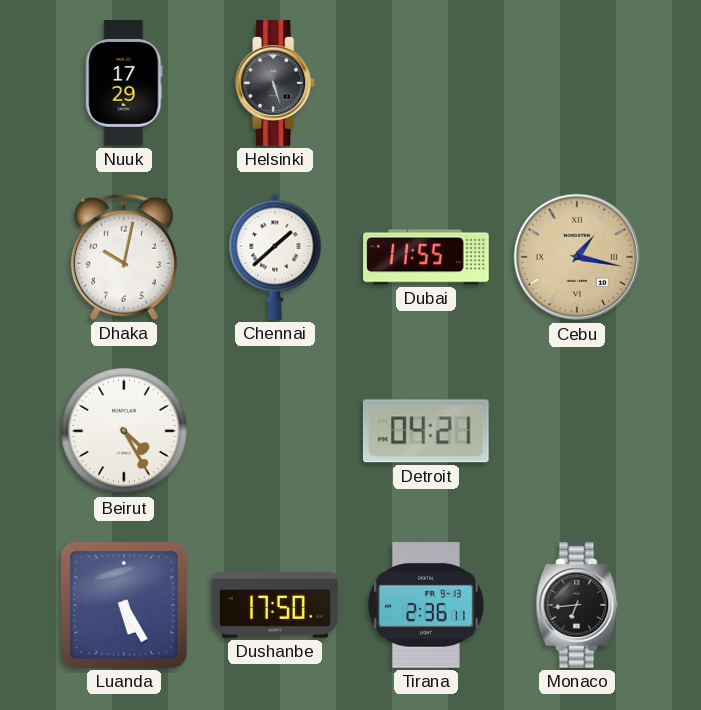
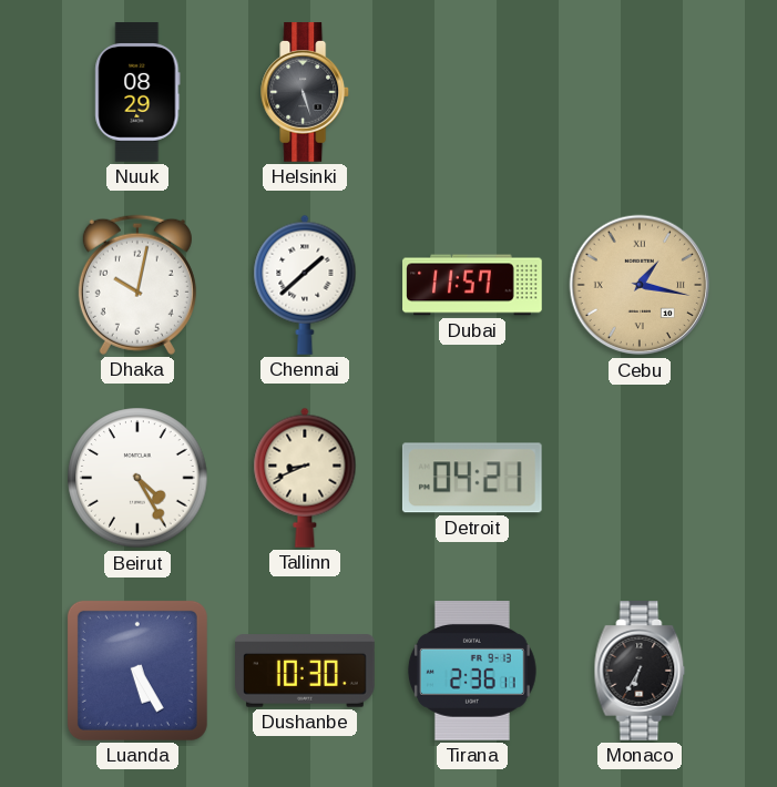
Nuuk: 17:29 -> 08:29 (137, 92)
Dubai: 11:55 -> 11:57 (472, 285)
Tallinn: none -> 8:41 (305, 478)
Dushanbe: 17:50 -> 10:30 (305, 671)
Monaco: 6:44 -> 6:35 (640, 671)
